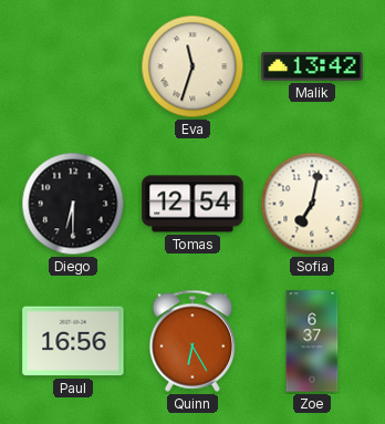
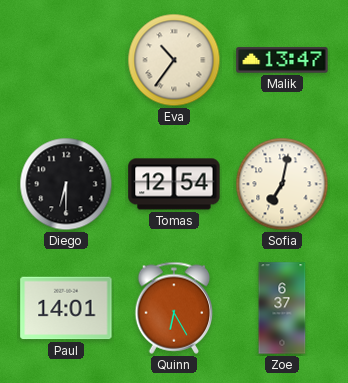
Eva: 11:33 -> 10:36 (174, 60)
Malik: 13:42 -> 13:47 (282, 60)
Paul: 16:56 -> 14:01 (66, 308)
